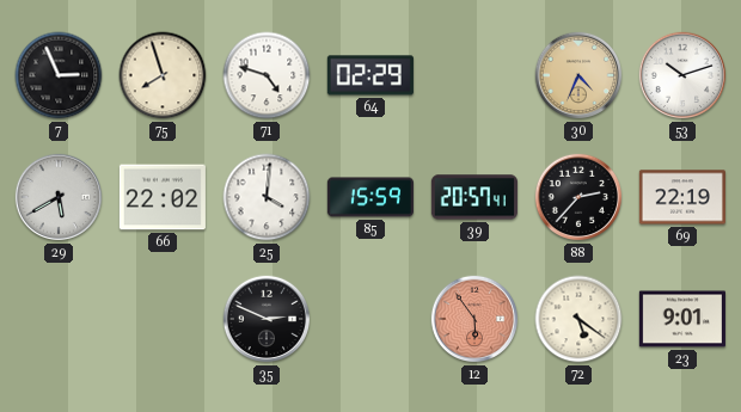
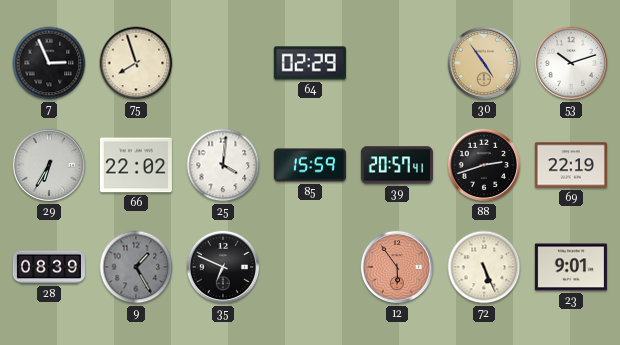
71: 4:48 -> none (267, 75)
30: 4:34 -> 4:54 (484, 63)
29: 5:40 -> 6:35 (49, 165)
88: 2:37 -> 2:42 (484, 165)
28: none -> 08:39 (49, 267)
9: none -> 1:25 (136, 267)
35: 2:49 -> 6:49 (223, 267)
72: 5:21 -> 5:26 (484, 267)
